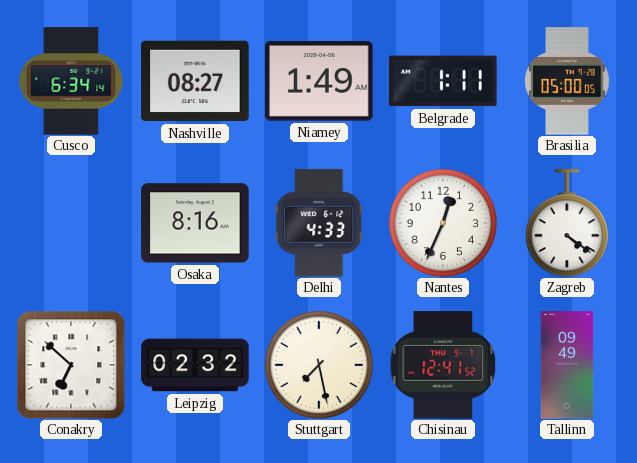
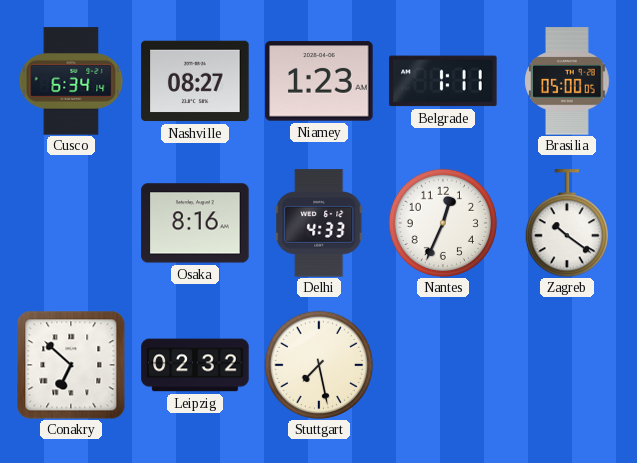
Niamey: 1:49 -> 1:23 (319, 81)
Zagreb: 4:21 -> 10:21 (566, 223)
Chisinau: 12:41 -> none (443, 365)
Tallinn: 09:49 -> none (567, 365)
